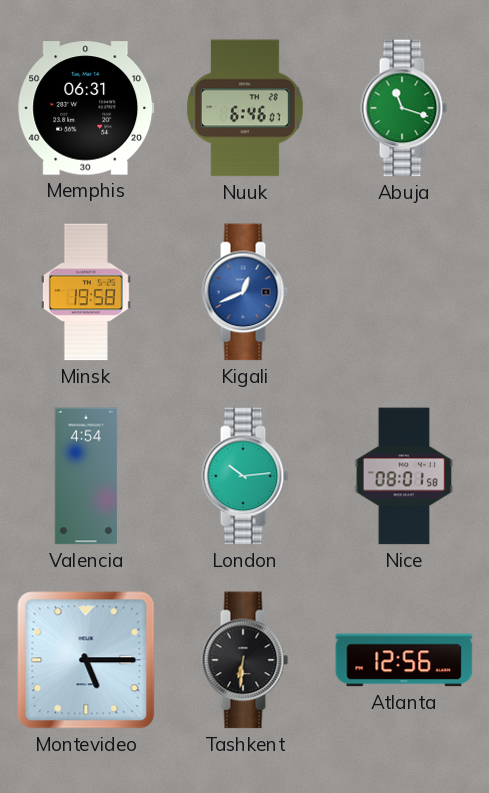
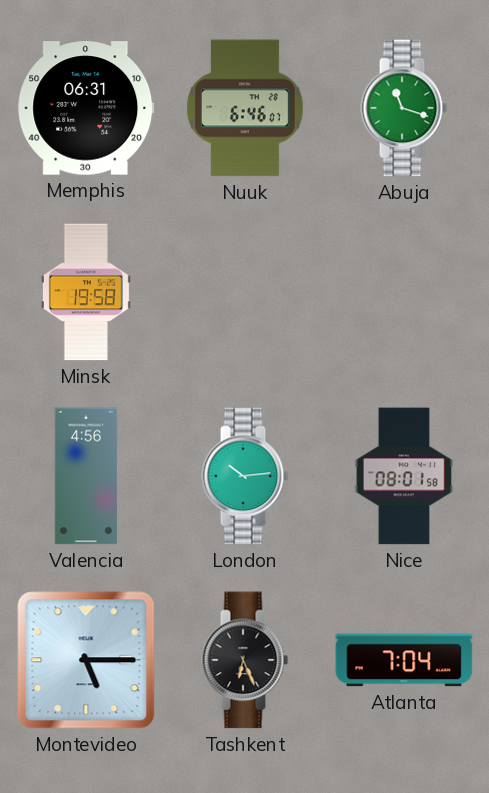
Kigali: 12:41 -> none (245, 292)
Valencia: 4:54 -> 4:56 (86, 476)
Tashkent: 6:31 -> 6:26 (245, 660)
Atlanta: 12:56 -> 7:04 (404, 660)
